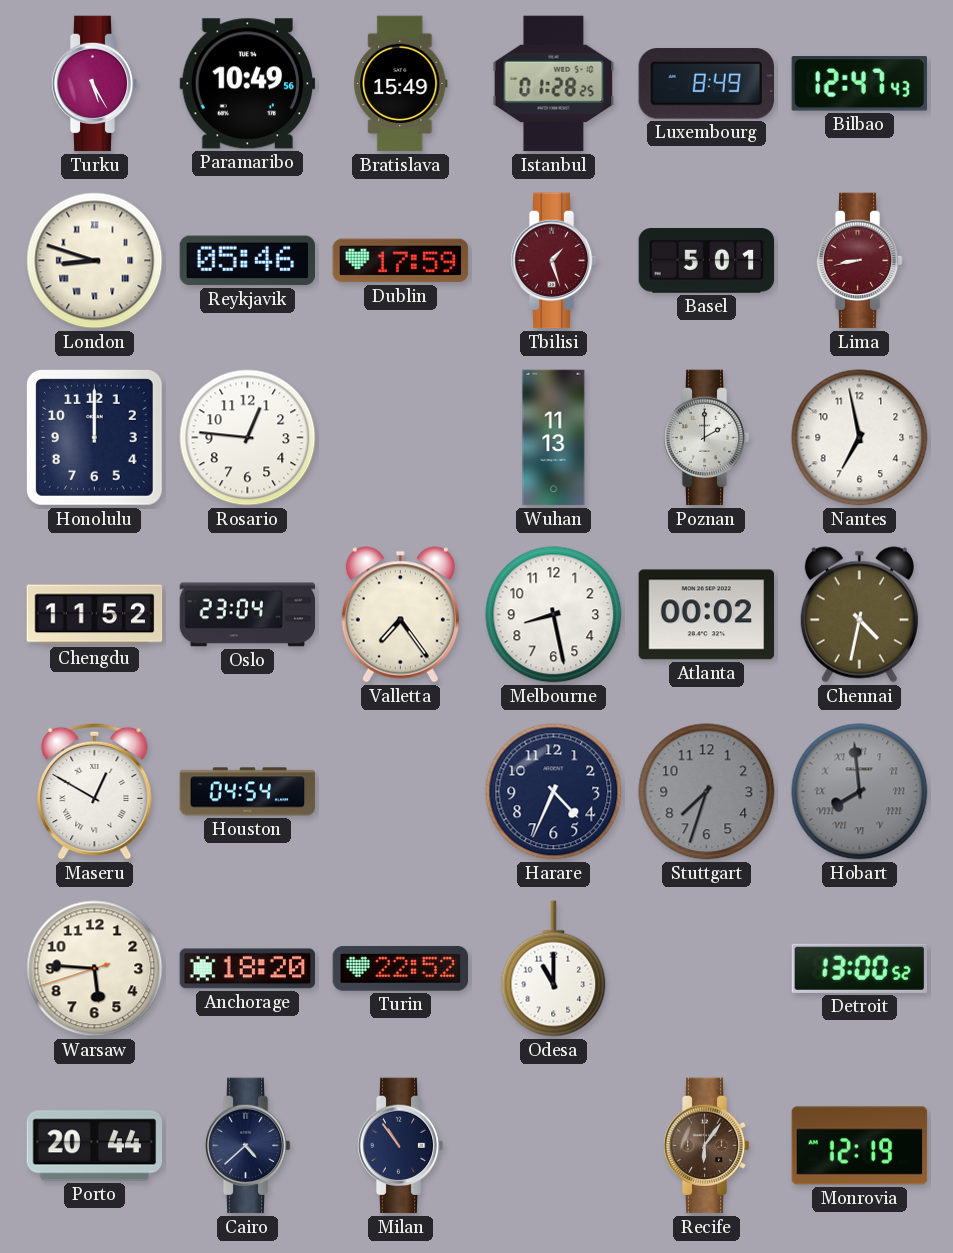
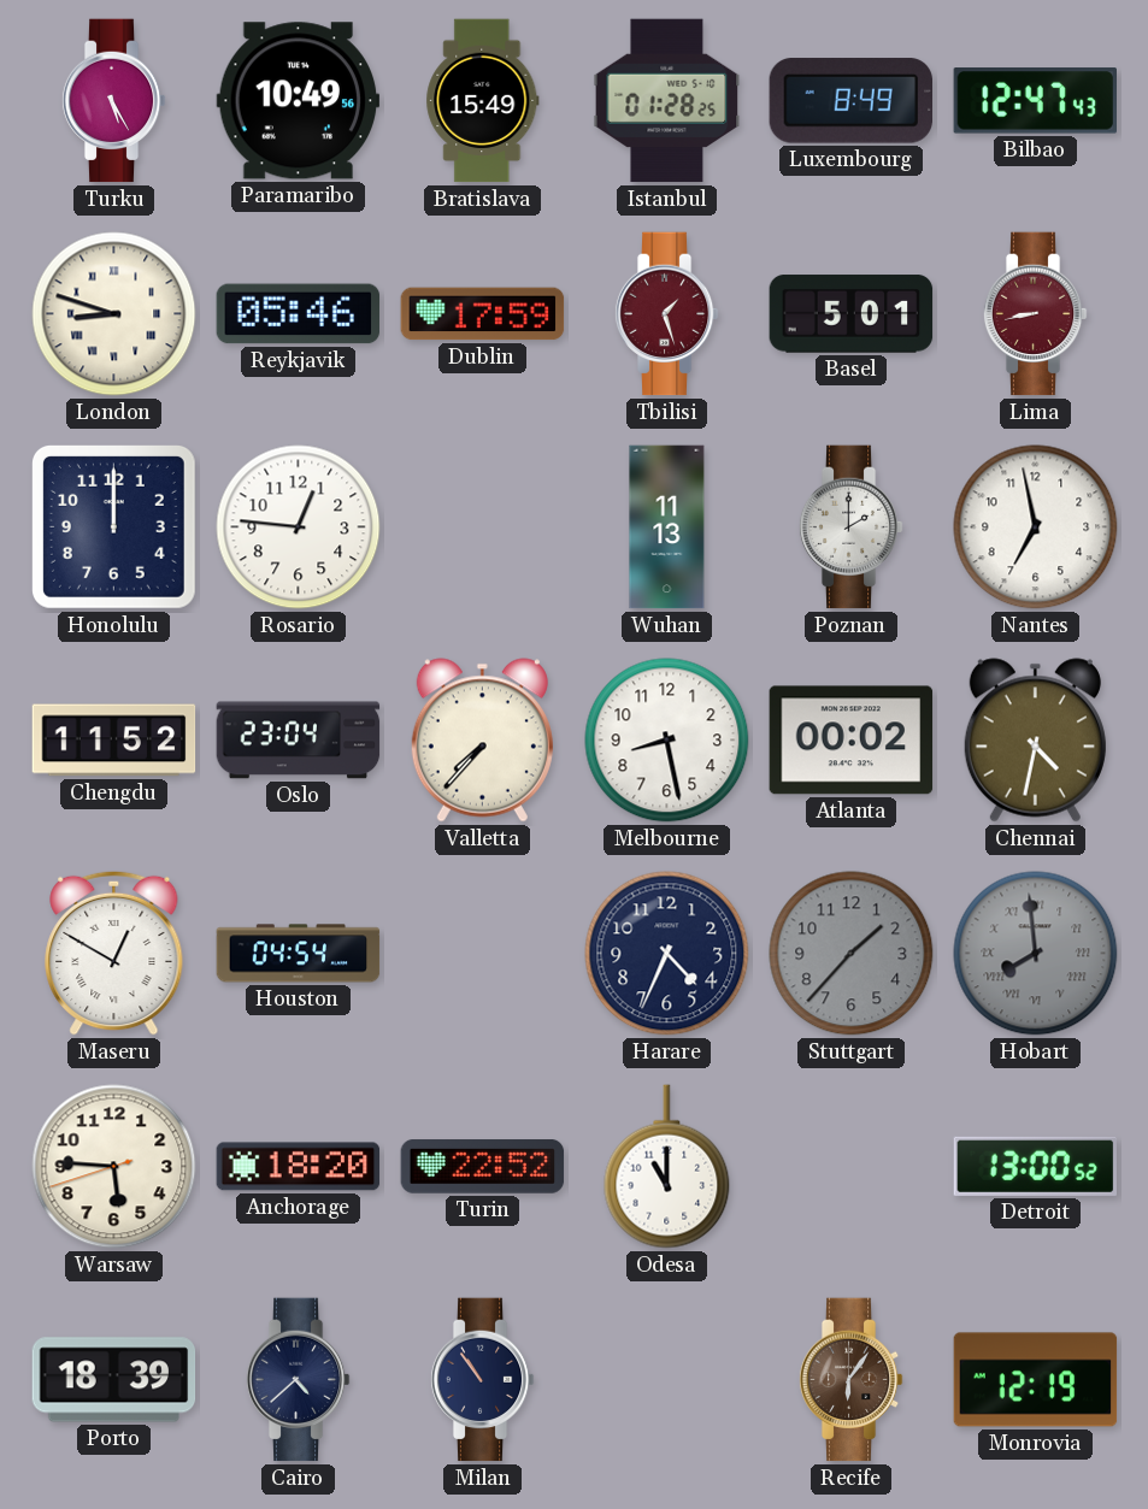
Valletta: 7:24 -> 7:37 (482, 741)
Stuttgart: 7:33 -> 1:37 (852, 954)
Porto: 20:44 -> 18:39 (114, 1380)
